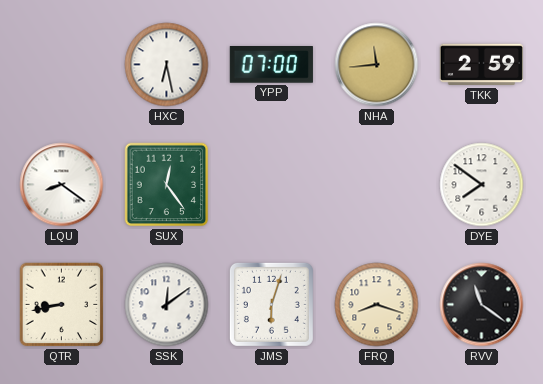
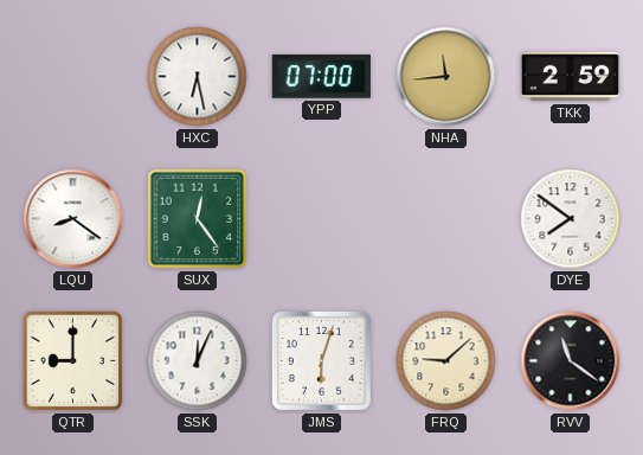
QTR: 8:43 -> 9:00 (73, 361)
SSK: 12:09 -> 12:04 (198, 361)
FRQ: 8:18 -> 9:08 (446, 361)
